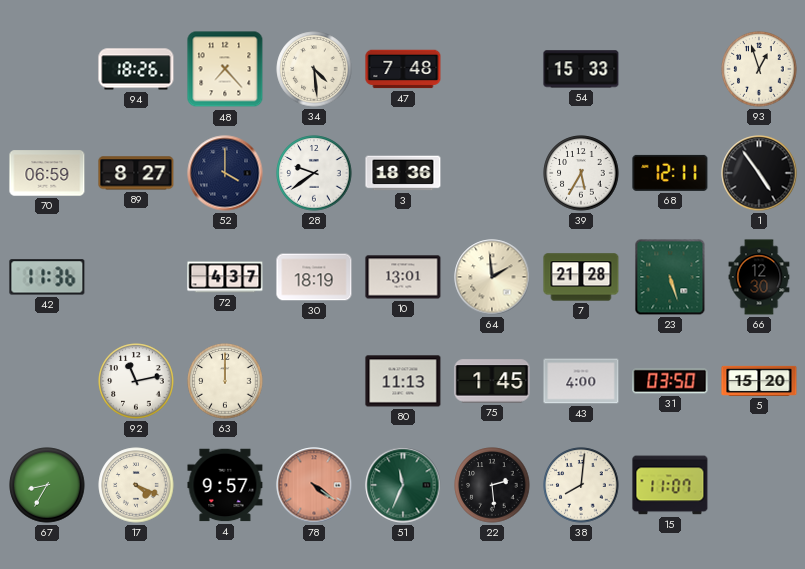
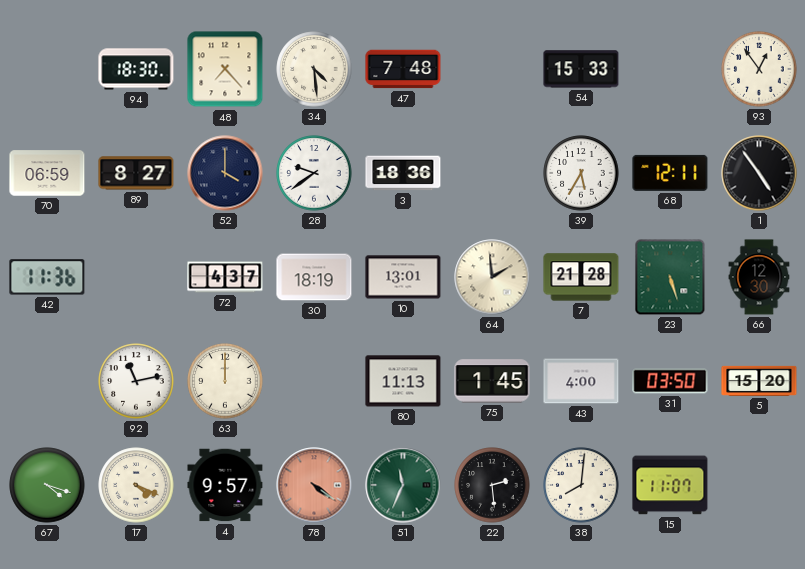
94: 18:26 -> 18:30 (136, 69)
93: 12:57 -> 12:54 (759, 69)
67: 8:35 -> 4:18 (47, 485)
